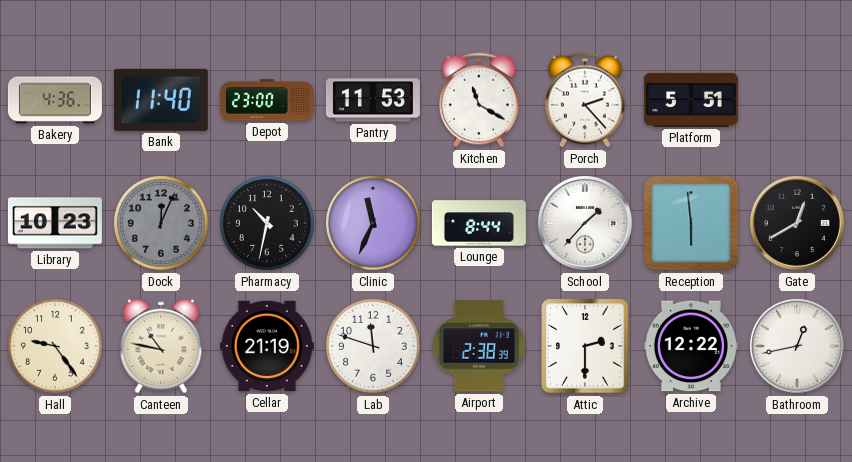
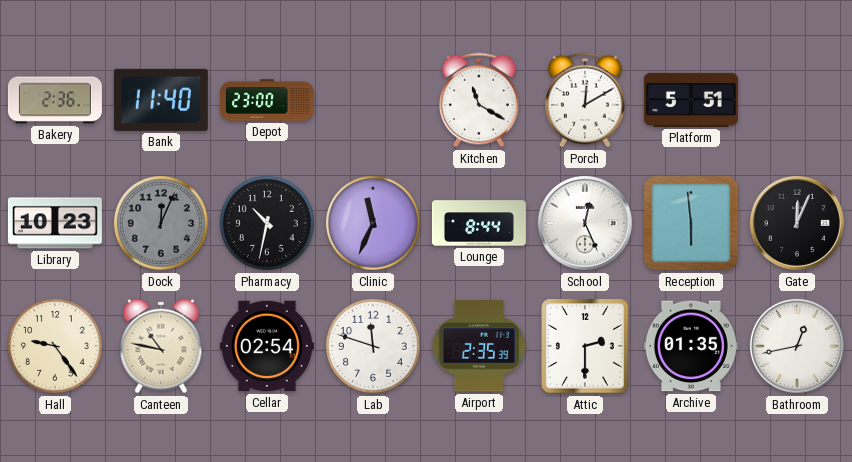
Bakery: 4:36 -> 2:36 (55, 100)
Pantry: 11:53 -> none (373, 100)
Porch: 2:23 -> 12:10 (586, 100)
School: 1:37 -> 12:26 (585, 223)
Gate: 12:40 -> 12:04 (797, 223)
Cellar: 21:19 -> 02:54 (267, 346)
Airport: 2:38 -> 2:35 (479, 346)
Archive: 12:22 -> 01:35 (691, 346)
